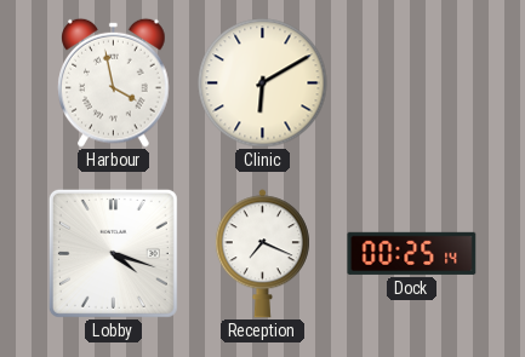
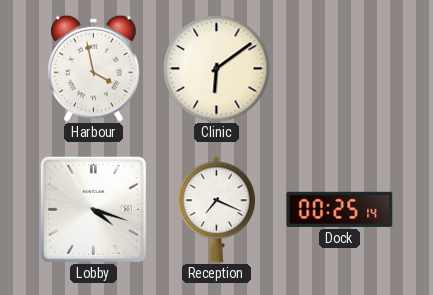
Clinic: 6:10 -> 6:09 (217, 69)
